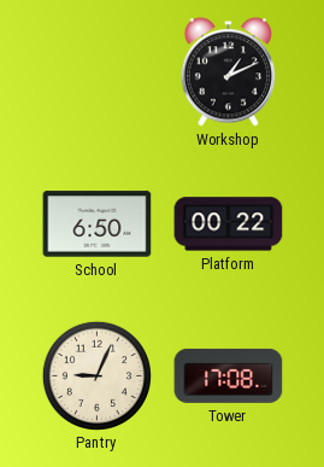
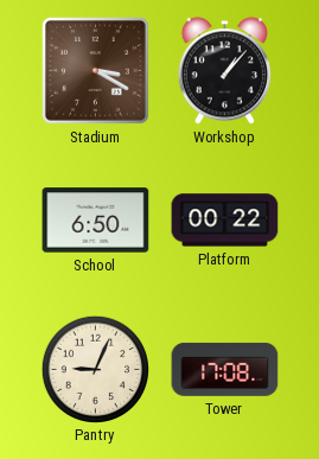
Stadium: none -> 3:20 (96, 71)
Workshop: 1:11 -> 1:07 (224, 71)
